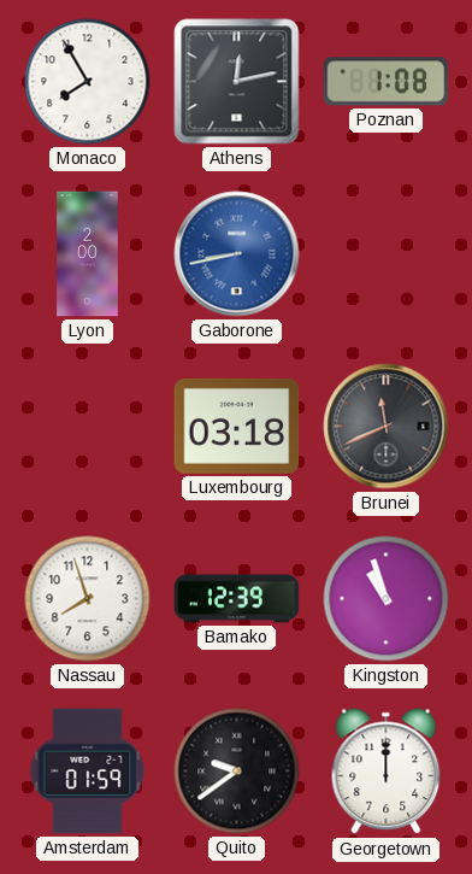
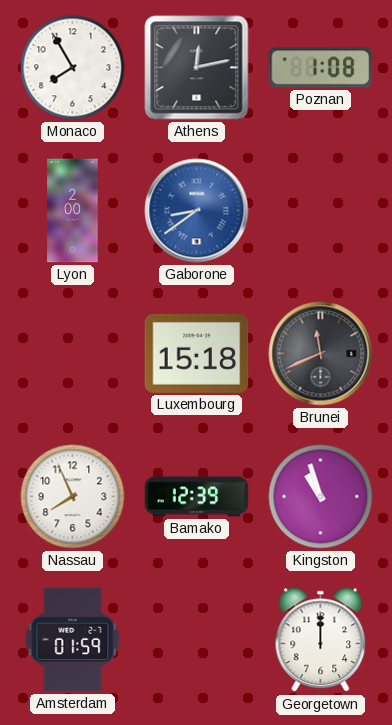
Gaborone: 8:43 -> 8:39 (197, 211)
Luxembourg: 03:18 -> 15:18 (197, 353)
Nassau: 7:57 -> 7:56 (73, 497)
Quito: 9:39 -> none (237, 772)
